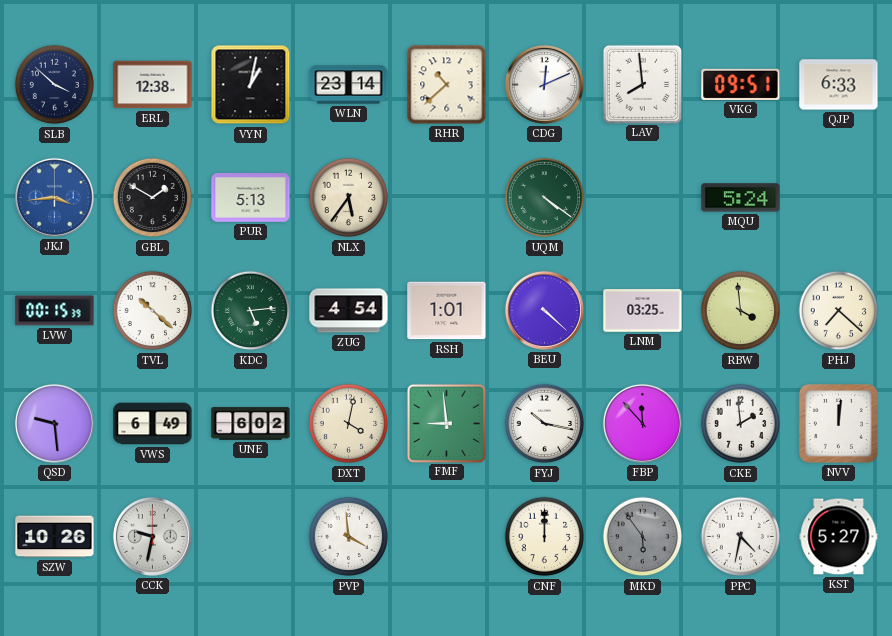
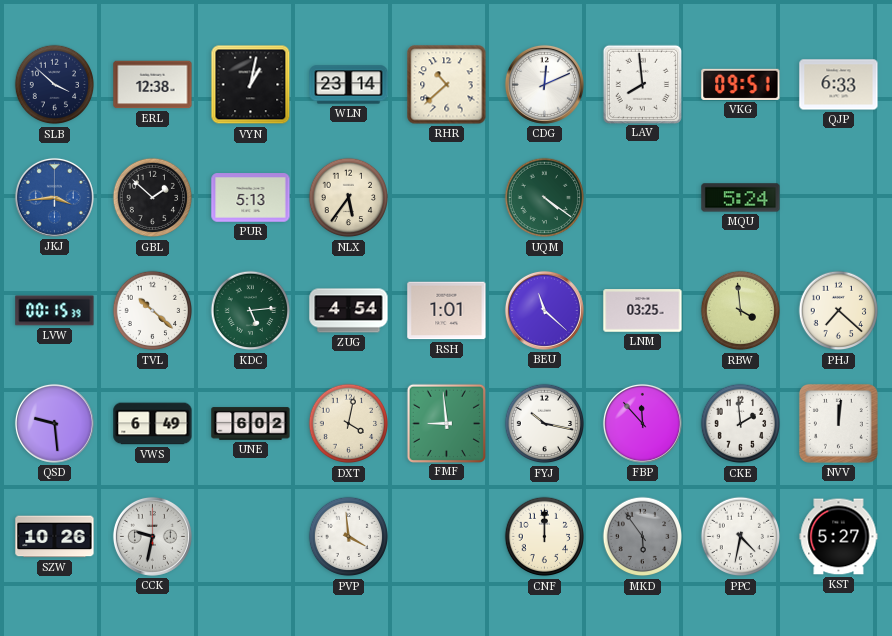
GBL: 1:50 -> 1:52 (153, 198)
BEU: 4:22 -> 11:22 (544, 310)
